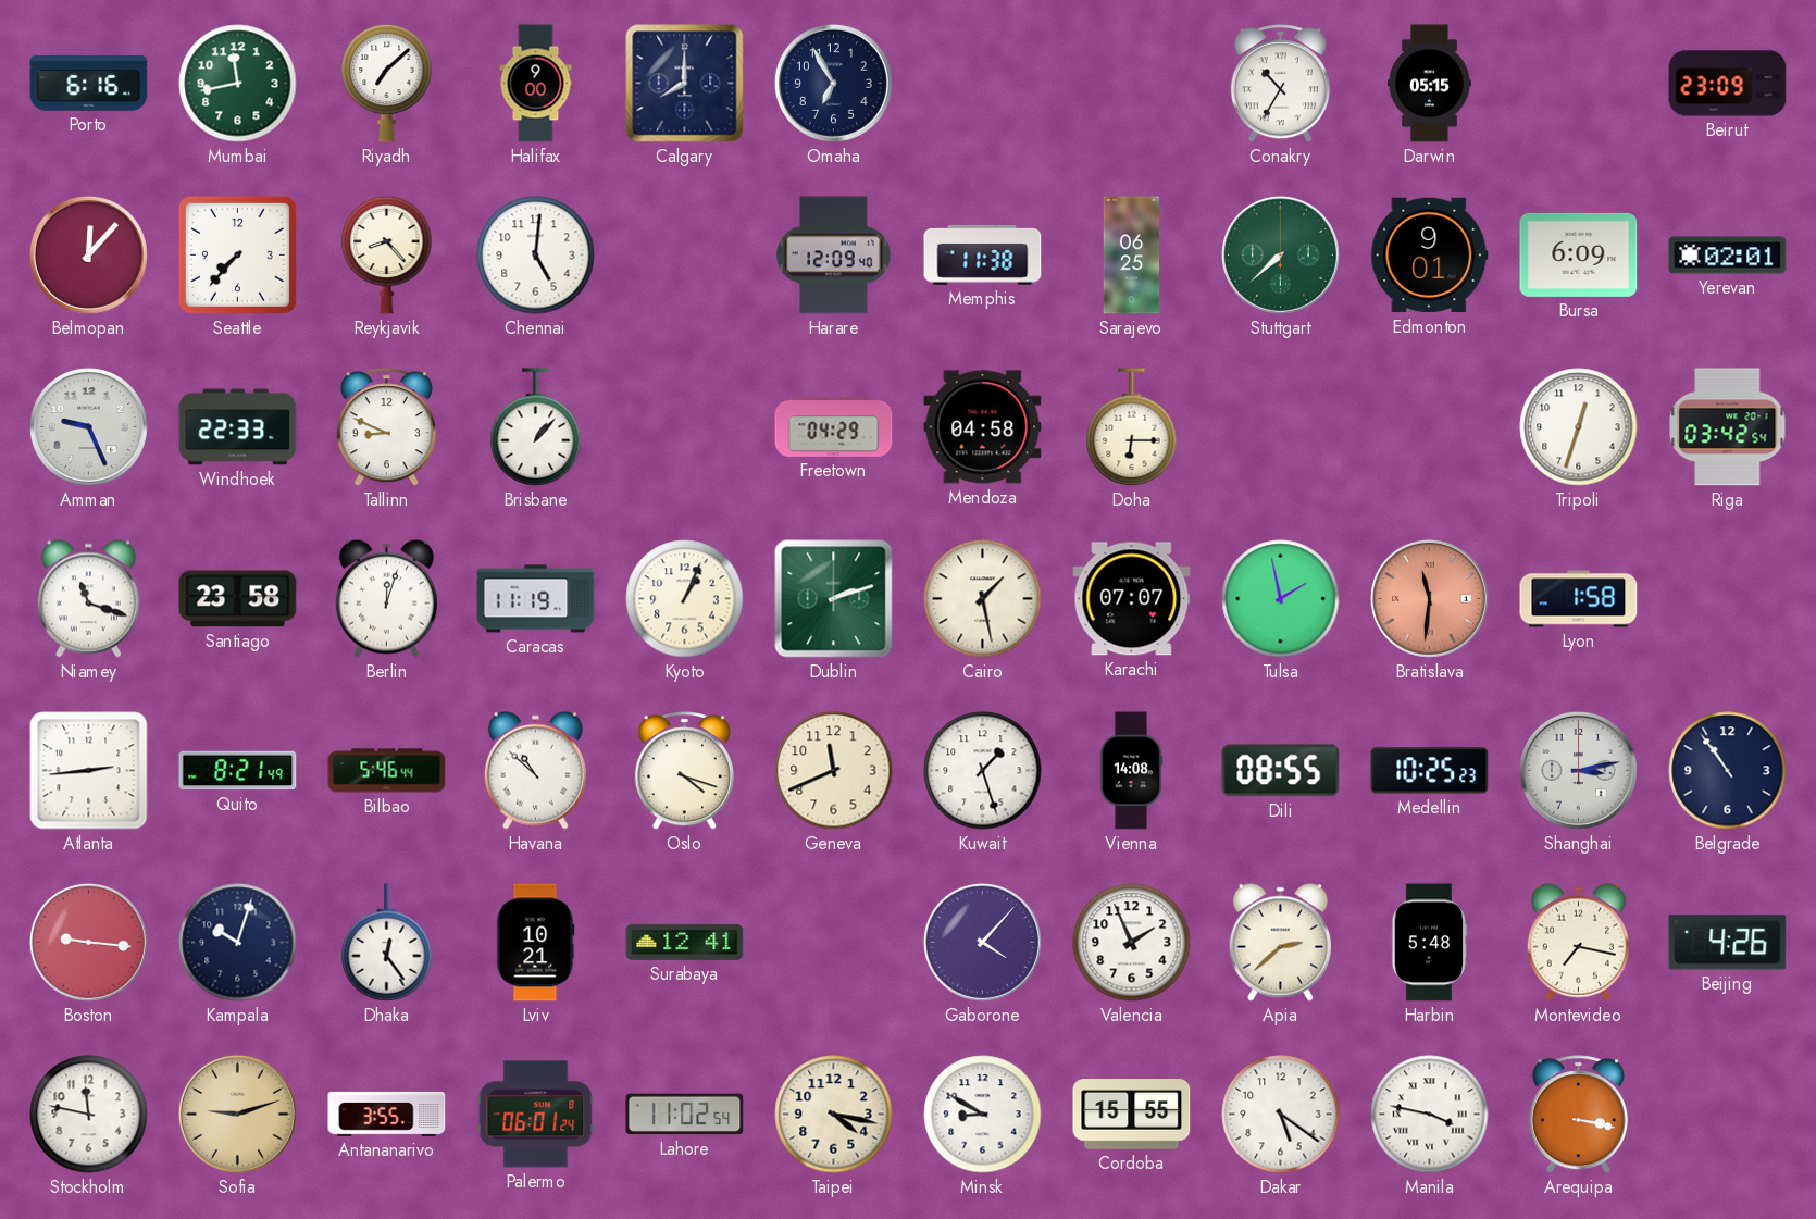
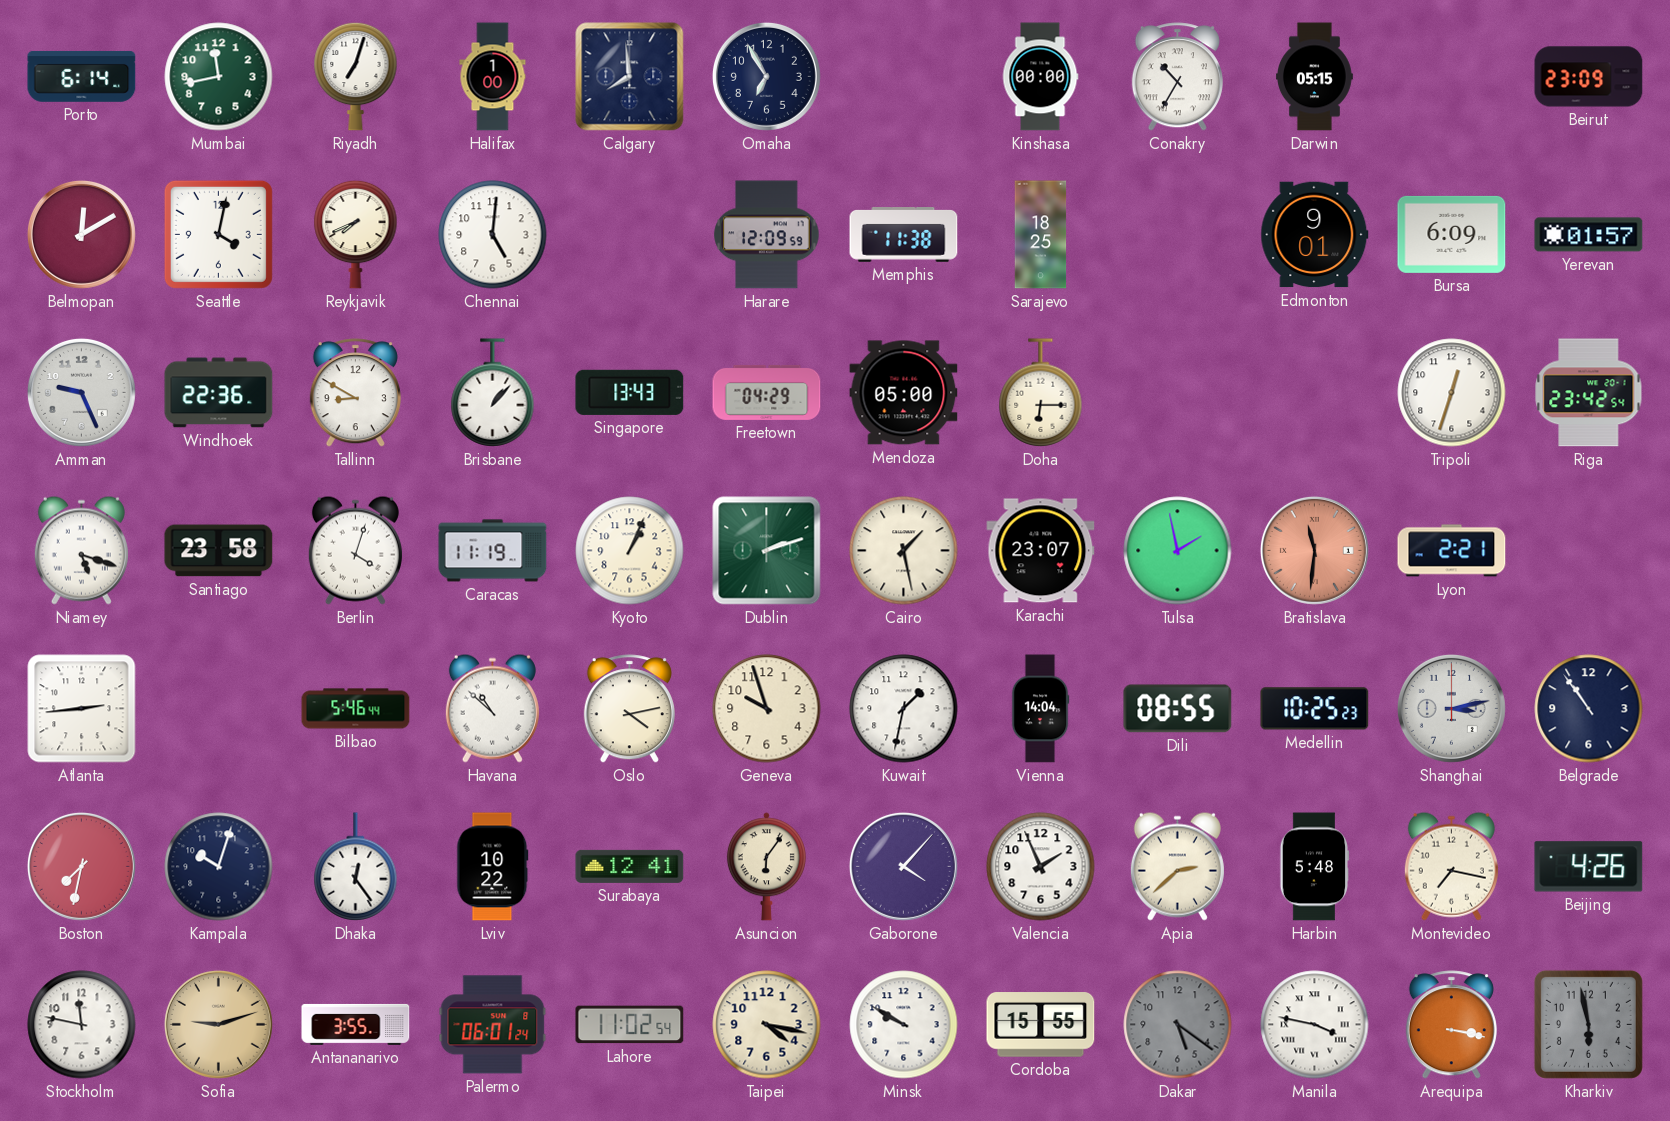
Porto: 6:16 -> 6:14 (82, 76)
Riyadh: 7:08 -> 7:03 (356, 76)
Halifax: 9:00 -> 1:00 (493, 77)
Calgary: 8:00 -> 7:59 (630, 77)
Kinshasa: none -> 00:00 (1040, 77)
Belmopan: 12:07 -> 12:10 (81, 234)
Seattle: 7:37 -> 4:02 (218, 234)
Reykjavik: 8:23 -> 7:41 (356, 234)
Harare: 12:09:40 -> 12:09:59 (767, 235)
Sarajevo: 06:25 -> 18:25 (1041, 235)
Stuttgart: 7:38 -> none (1280, 254)
Yerevan: 02:01 -> 01:57 (1589, 235)
Windhoek: 22:33 -> 22:36 (219, 393)
Tallinn: 8:49 -> 8:50 (355, 393)
Singapore: none -> 13:43 (630, 392)
Mendoza: 04:58 -> 05:00 (904, 393)
Riga: 03:42 -> 23:42 (1589, 393)
Niamey: 11:18 -> 5:18 (81, 550)
Berlin: 12:03 -> 4:03 (355, 550)
Karachi: 07:07 -> 23:07 (1041, 551)
Lyon: 1:58 -> 2:21 (1452, 551)
Quito: 8:21 -> none (238, 771)
Oslo: 4:18 -> 4:13 (629, 709)
Geneva: 11:41 -> 9:57 (767, 709)
Kuwait: 1:27 -> 1:32 (904, 709)
Vienna: 14:08 -> 14:04 (1040, 709)
Boston: 9:16 -> 7:32 (81, 866)
Lviv: 10:21 -> 10:22 (493, 867)
Asuncion: none -> 6:06 (766, 867)
Minsk: 8:50 -> 9:50 (904, 1025)
Dakar dial: white -> grey (1178, 1025)
Kharkiv: none -> 5:58 (1588, 1024)
